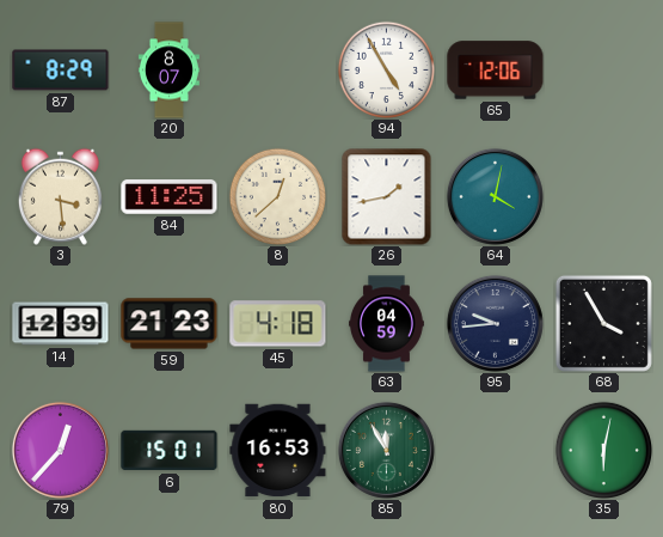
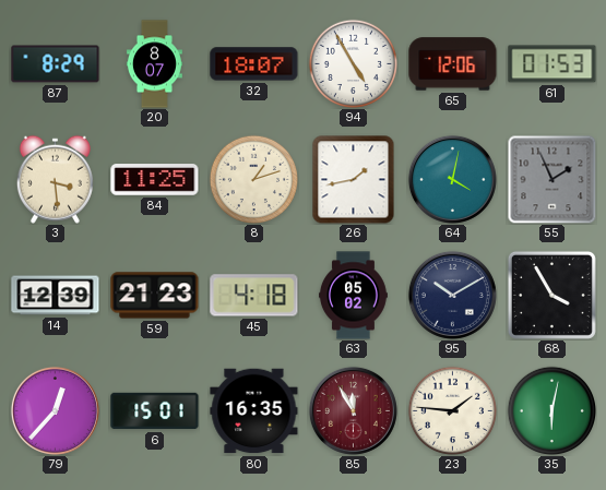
32: none -> 18:07 (254, 64)
61: none -> 01:53 (552, 64)
8: 12:38 -> 1:12 (253, 179)
55: none -> 1:56 (551, 179)
63: 04:59 -> 05:02 (354, 296)
95: 9:44 -> 10:10 (452, 295)
80: 16:53 -> 16:35 (254, 411)
85 dial: green -> burgundy (353, 410)
23: none -> 1:46 (452, 410)
